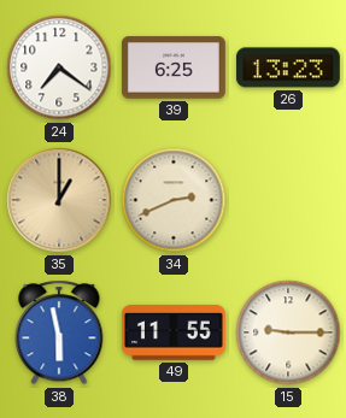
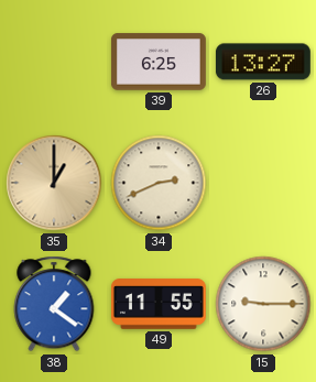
24: 7:21 -> none (59, 67)
26: 13:23 -> 13:27 (263, 62)
38: 5:58 -> 1:21 (54, 304)
